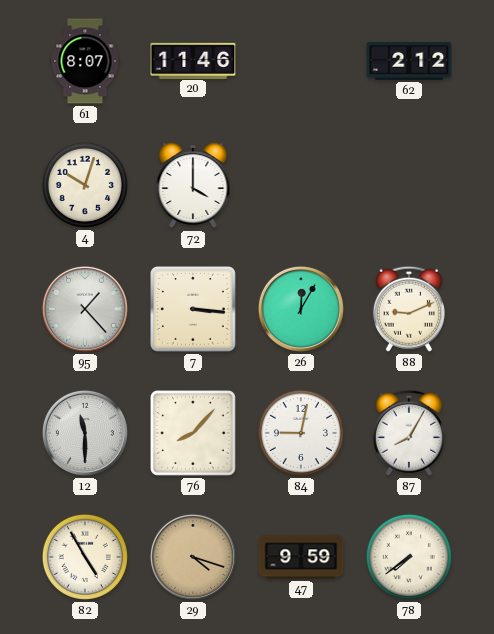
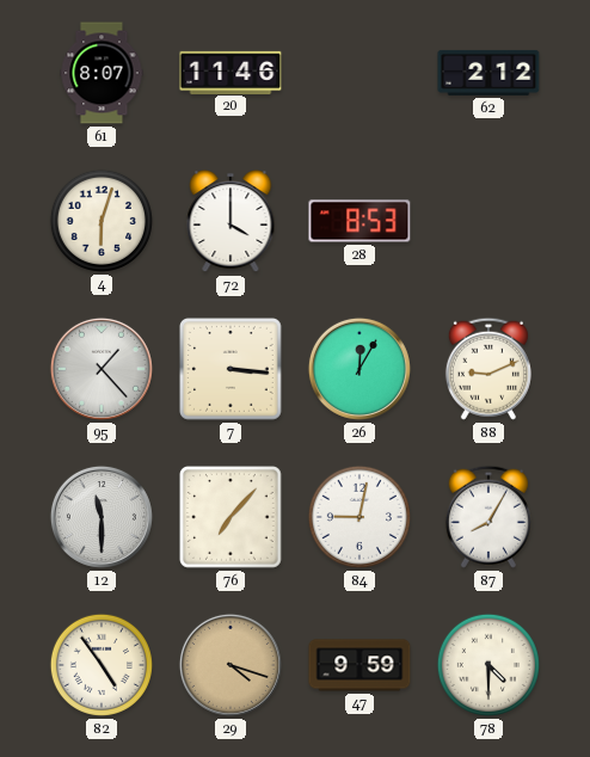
4: 10:03 -> 6:03 (102, 221)
28: none -> 8:53 (359, 221)
76: 8:07 -> 7:07 (232, 518)
82: 4:55 -> 4:54 (102, 665)
78: 7:39 -> 4:30 (488, 665)
